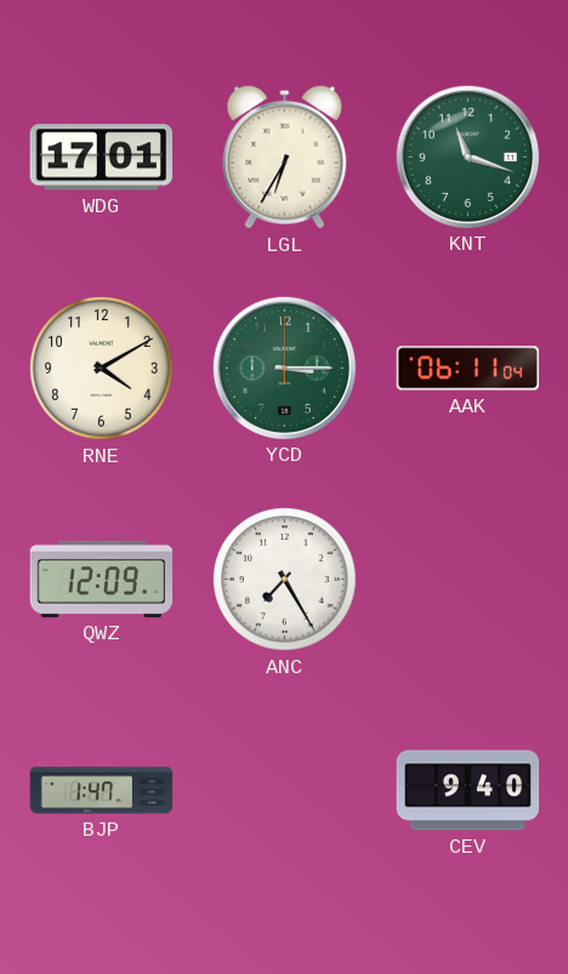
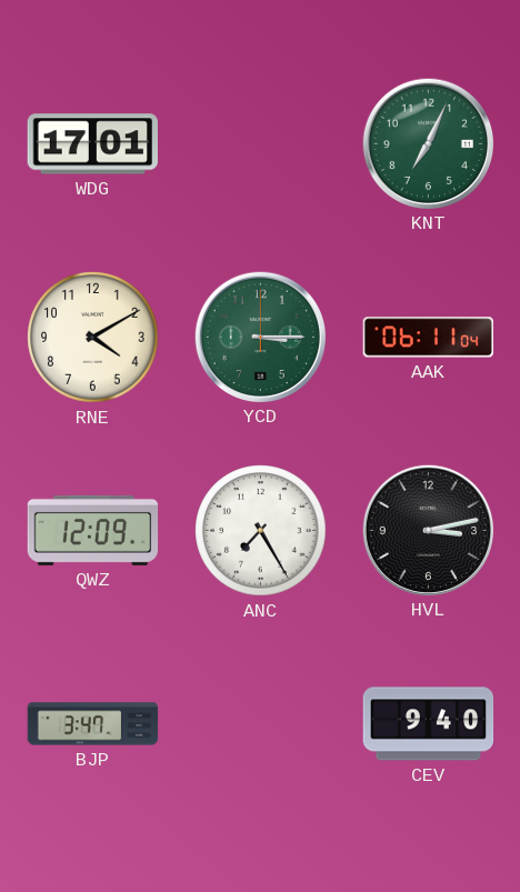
LGL: 6:35 -> none (285, 156)
KNT: 11:18 -> 7:04 (428, 143)
HVL: none -> 3:13 (428, 530)
BJP: 1:47 -> 3:47 (93, 724)
